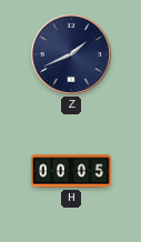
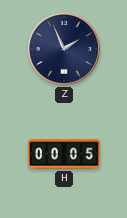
Z: 1:41 -> 1:56 (64, 49)
